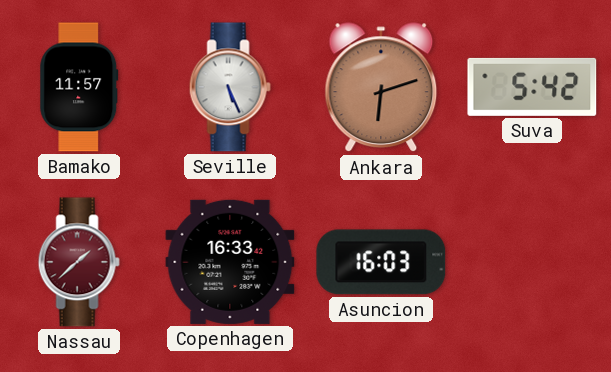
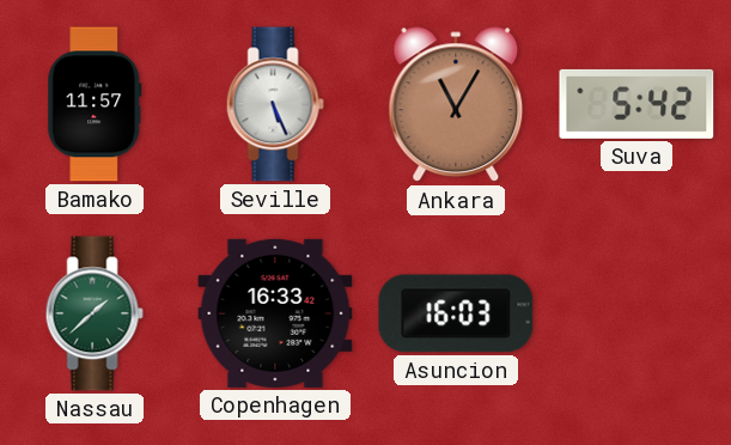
Ankara: 6:12 -> 11:05 (456, 105)
Nassau dial: burgundy -> green (95, 313)
